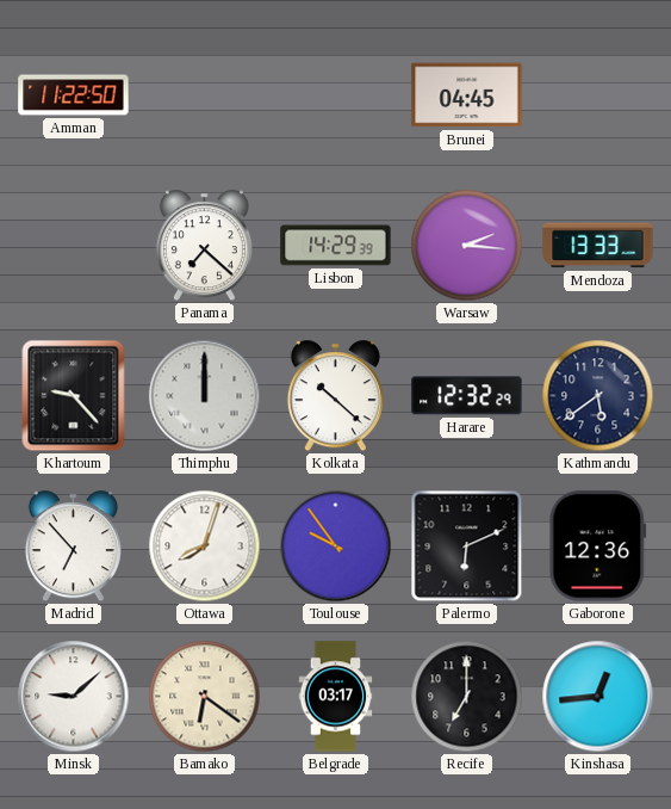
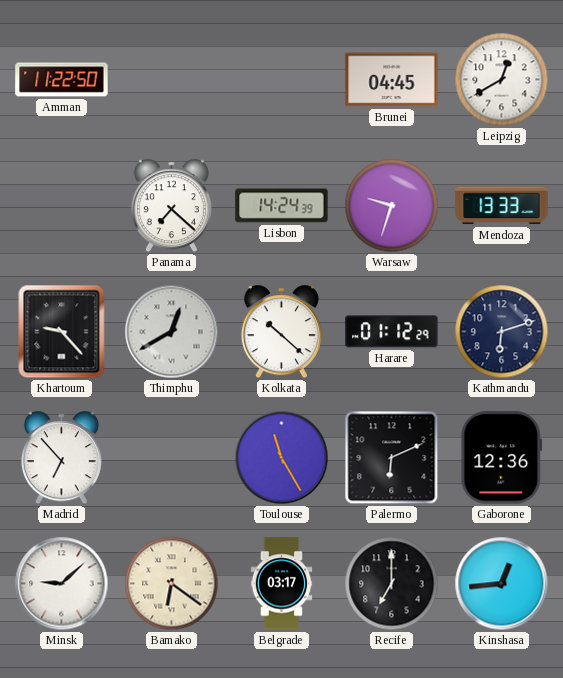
Leipzig: none -> 12:40 (502, 80)
Lisbon: 14:29 -> 14:24 (282, 206)
Warsaw: 2:16 -> 9:33 (392, 206)
Thimphu: 12:00 -> 12:40 (172, 332)
Harare: 12:32 -> 01:12 (392, 332)
Kathmandu: 5:39 -> 6:12 (502, 332)
Ottawa: 8:03 -> none (205, 546)
Toulouse: 9:54 -> 11:25 (282, 458)
